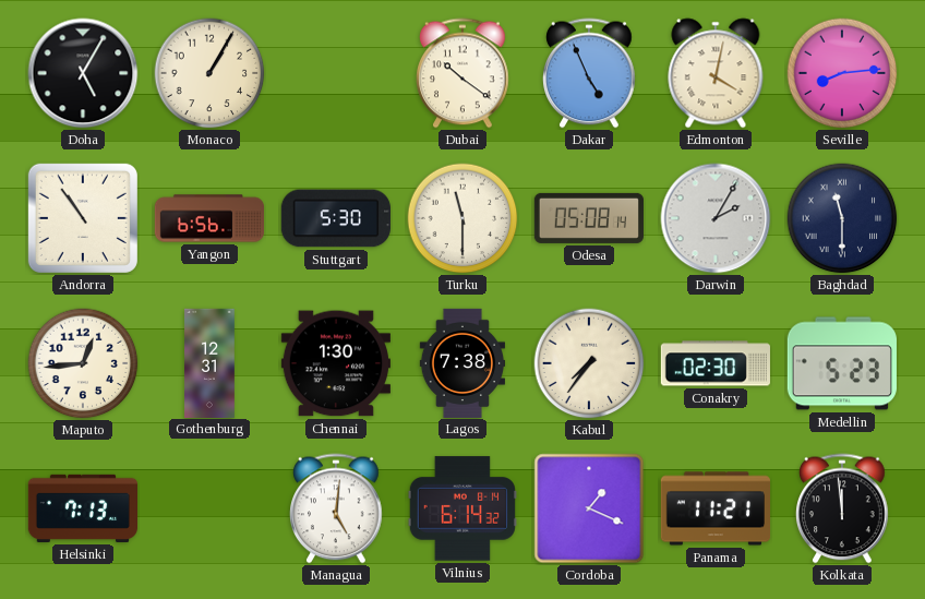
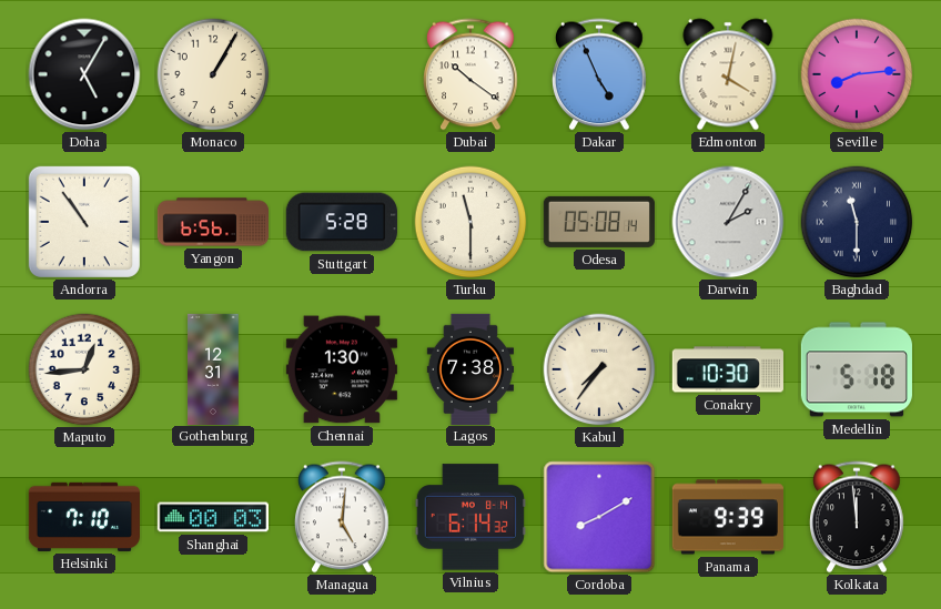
Stuttgart: 5:30 -> 5:28 (342, 222)
Conakry: 02:30 -> 10:30 (728, 369)
Medellin: 5:23 -> 5:18 (857, 369)
Helsinki: 7:13 -> 7:10 (83, 517)
Shanghai: none -> 00:03 (212, 517)
Cordoba: 1:19 -> 8:10 (599, 517)
Panama: 11:21 -> 9:39 (727, 517)
